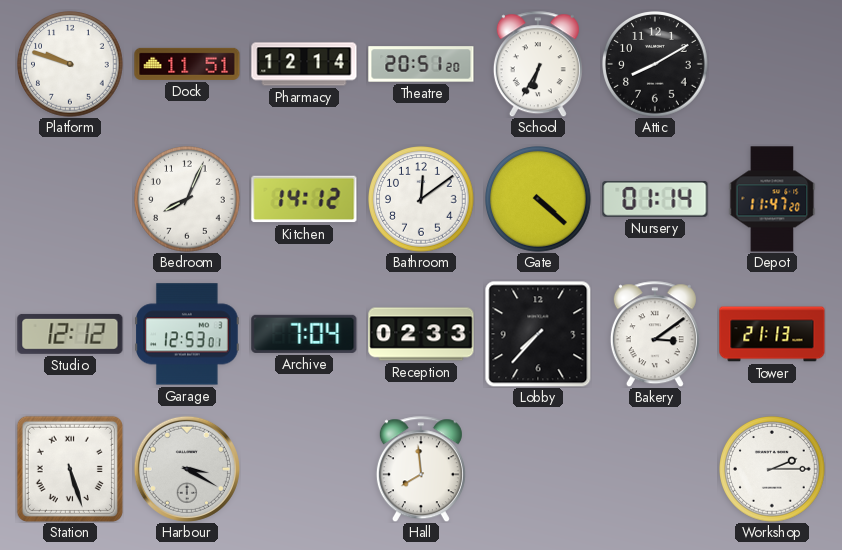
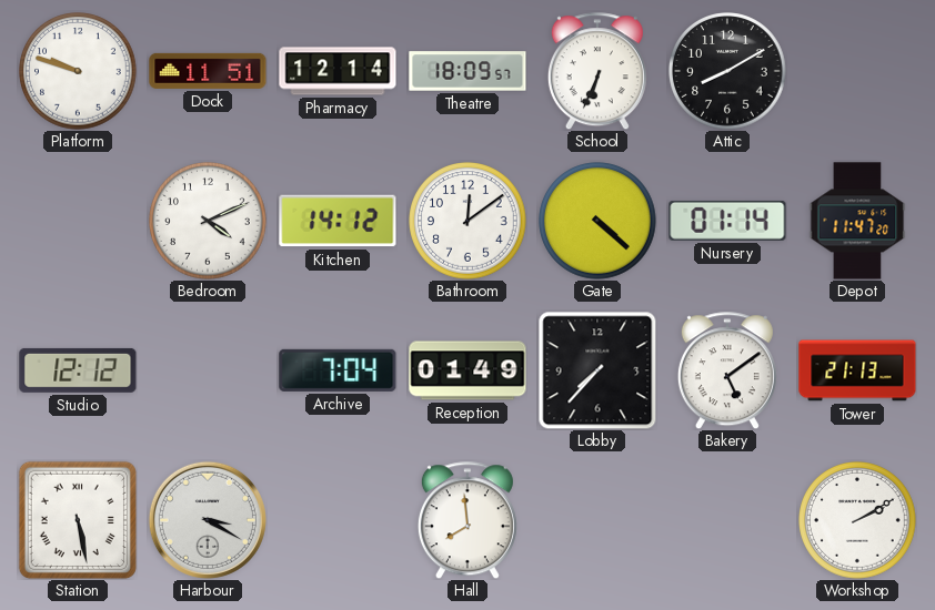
Theatre: 20:51 -> 18:09 (467, 71)
School: 6:35 -> 6:34 (597, 71)
Bedroom: 8:04 -> 4:11 (208, 221)
Garage: 12:53 -> none (187, 334)
Reception: 02:33 -> 01:49 (467, 370)
Bakery: 3:09 -> 5:09 (727, 370)
Station: 5:27 -> 5:28 (78, 520)
Workshop: 2:15 -> 2:10 (857, 520)
